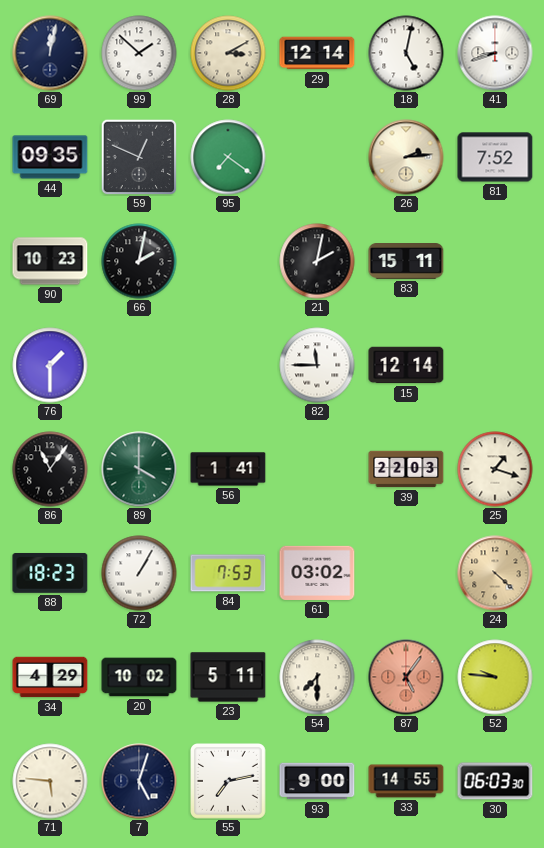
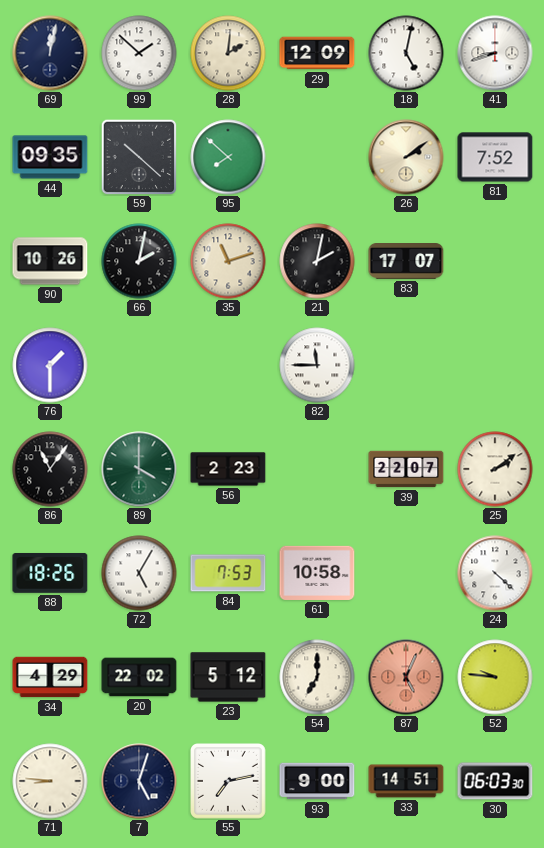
28: 3:10 -> 2:01 (228, 53)
29: 12:14 -> 12:09 (317, 53)
59: 12:49 -> 10:22 (139, 157)
95: 7:21 -> 7:52 (228, 157)
26: 2:14 -> 2:09 (406, 157)
90: 10:23 -> 10:26 (50, 261)
35: none -> 11:12 (228, 261)
83: 15:11 -> 17:07 (406, 262)
15: 12:14 -> none (406, 365)
56: 1:41 -> 2:23 (228, 469)
39: 22:03 -> 22:07 (406, 469)
25: 1:18 -> 2:09 (495, 469)
88: 18:23 -> 18:26 (50, 573)
72: 1:05 -> 5:05 (139, 573)
61: 03:02 -> 10:58 (317, 573)
24 dial: champagne -> white (495, 573)
20: 10:02 -> 22:02 (139, 677)
23: 5:11 -> 5:12 (228, 677)
54: 7:30 -> 7:00 (317, 677)
87: 5:06 -> 5:04 (406, 677)
71: 5:46 -> 8:46 (50, 781)
33: 14:55 -> 14:51 (406, 781)
